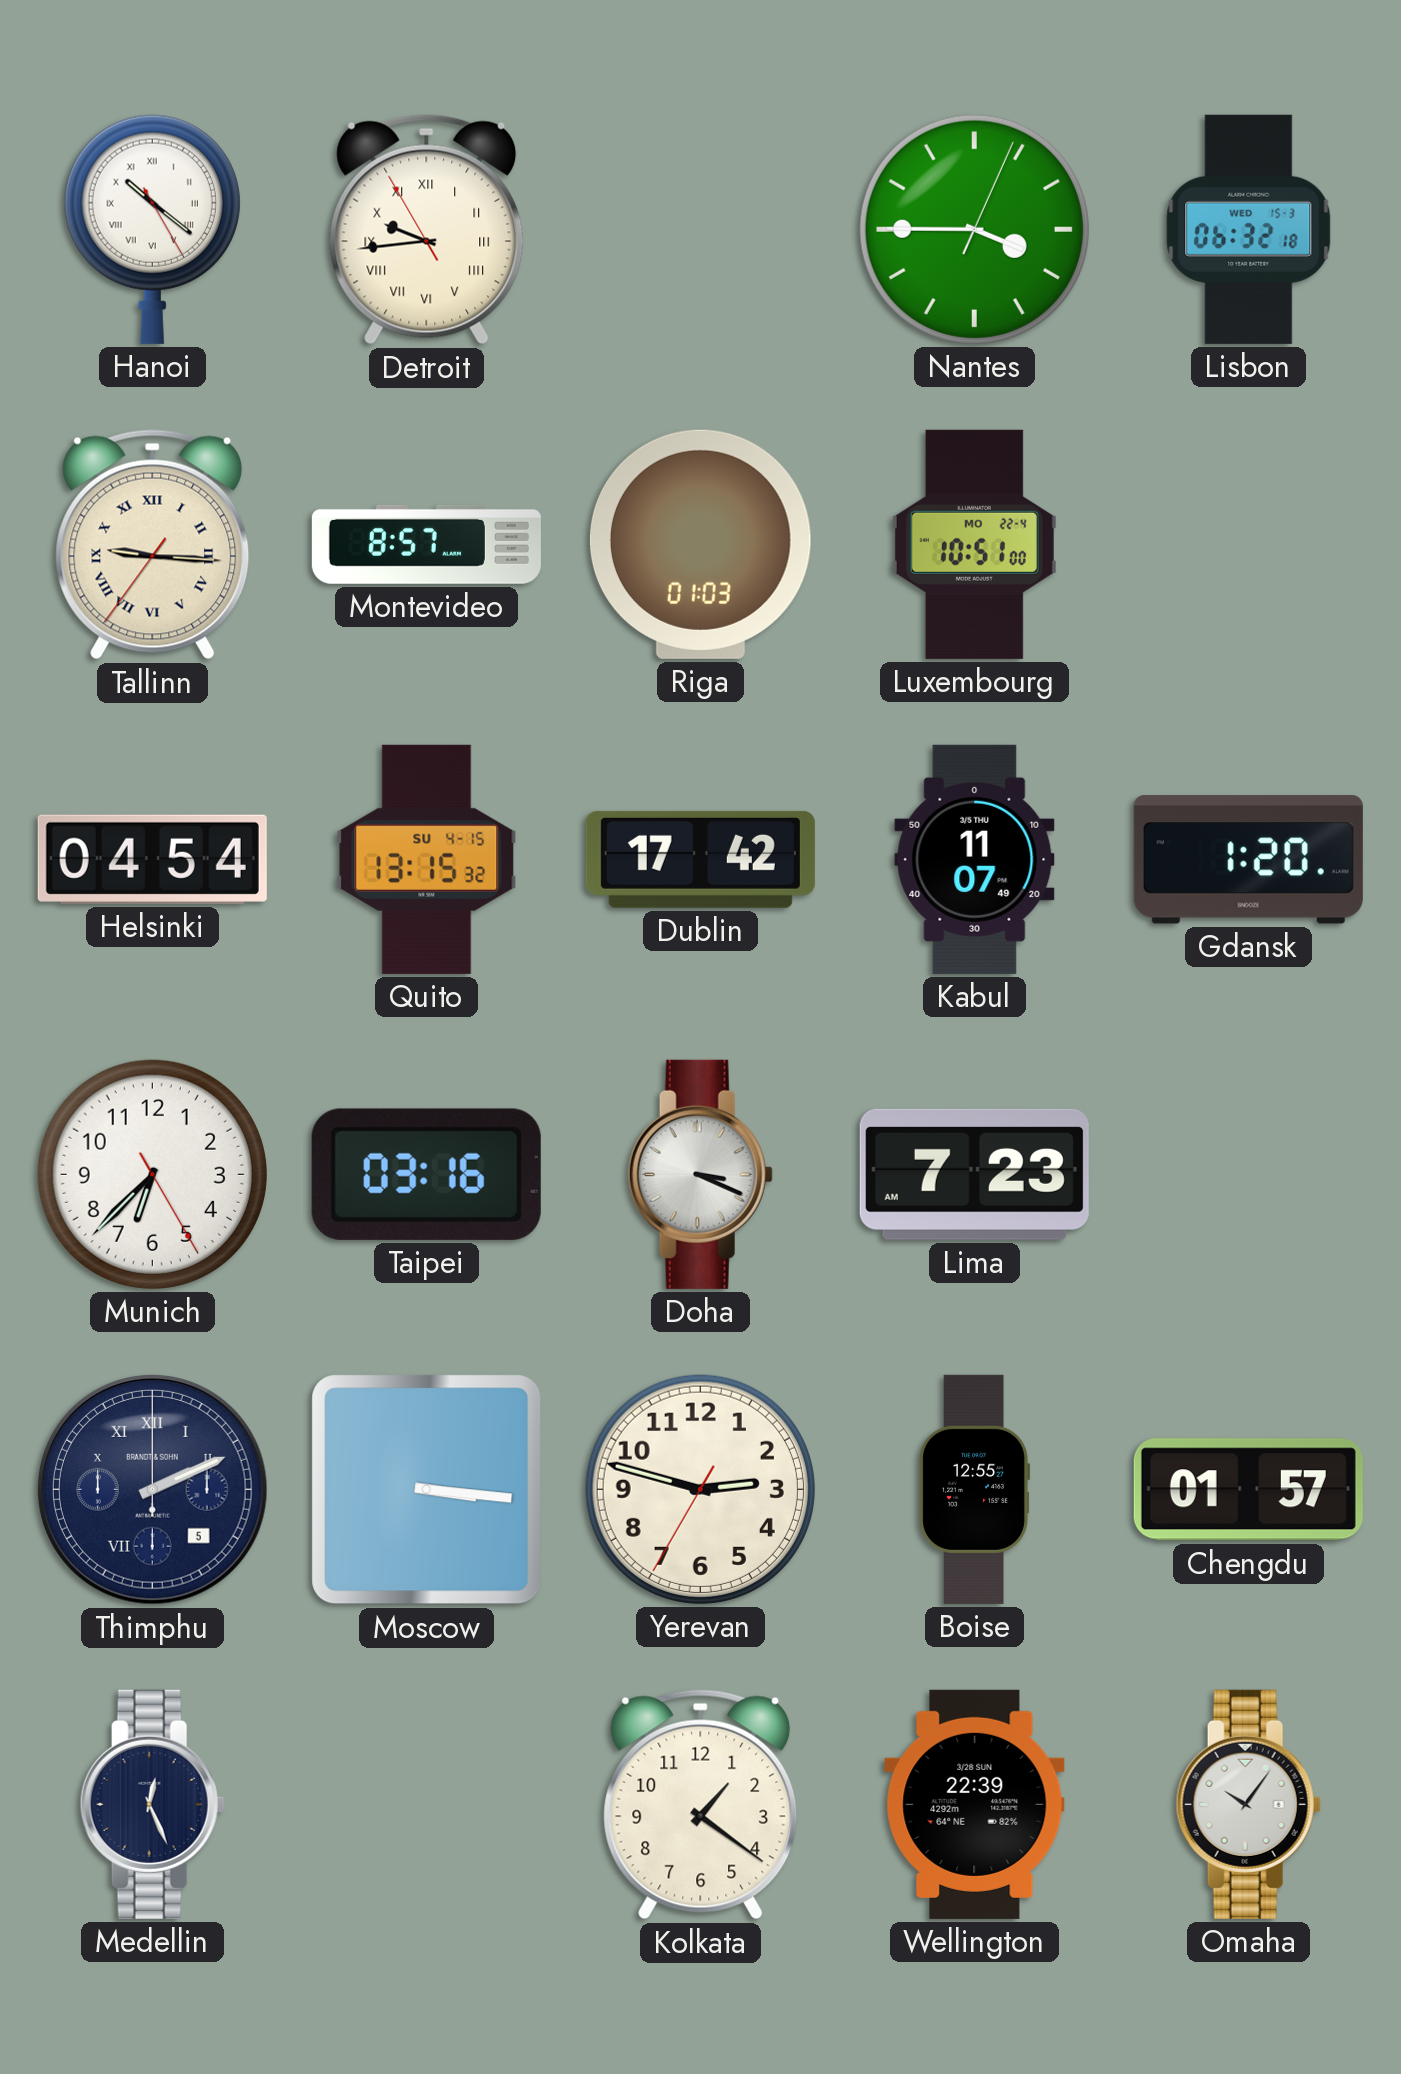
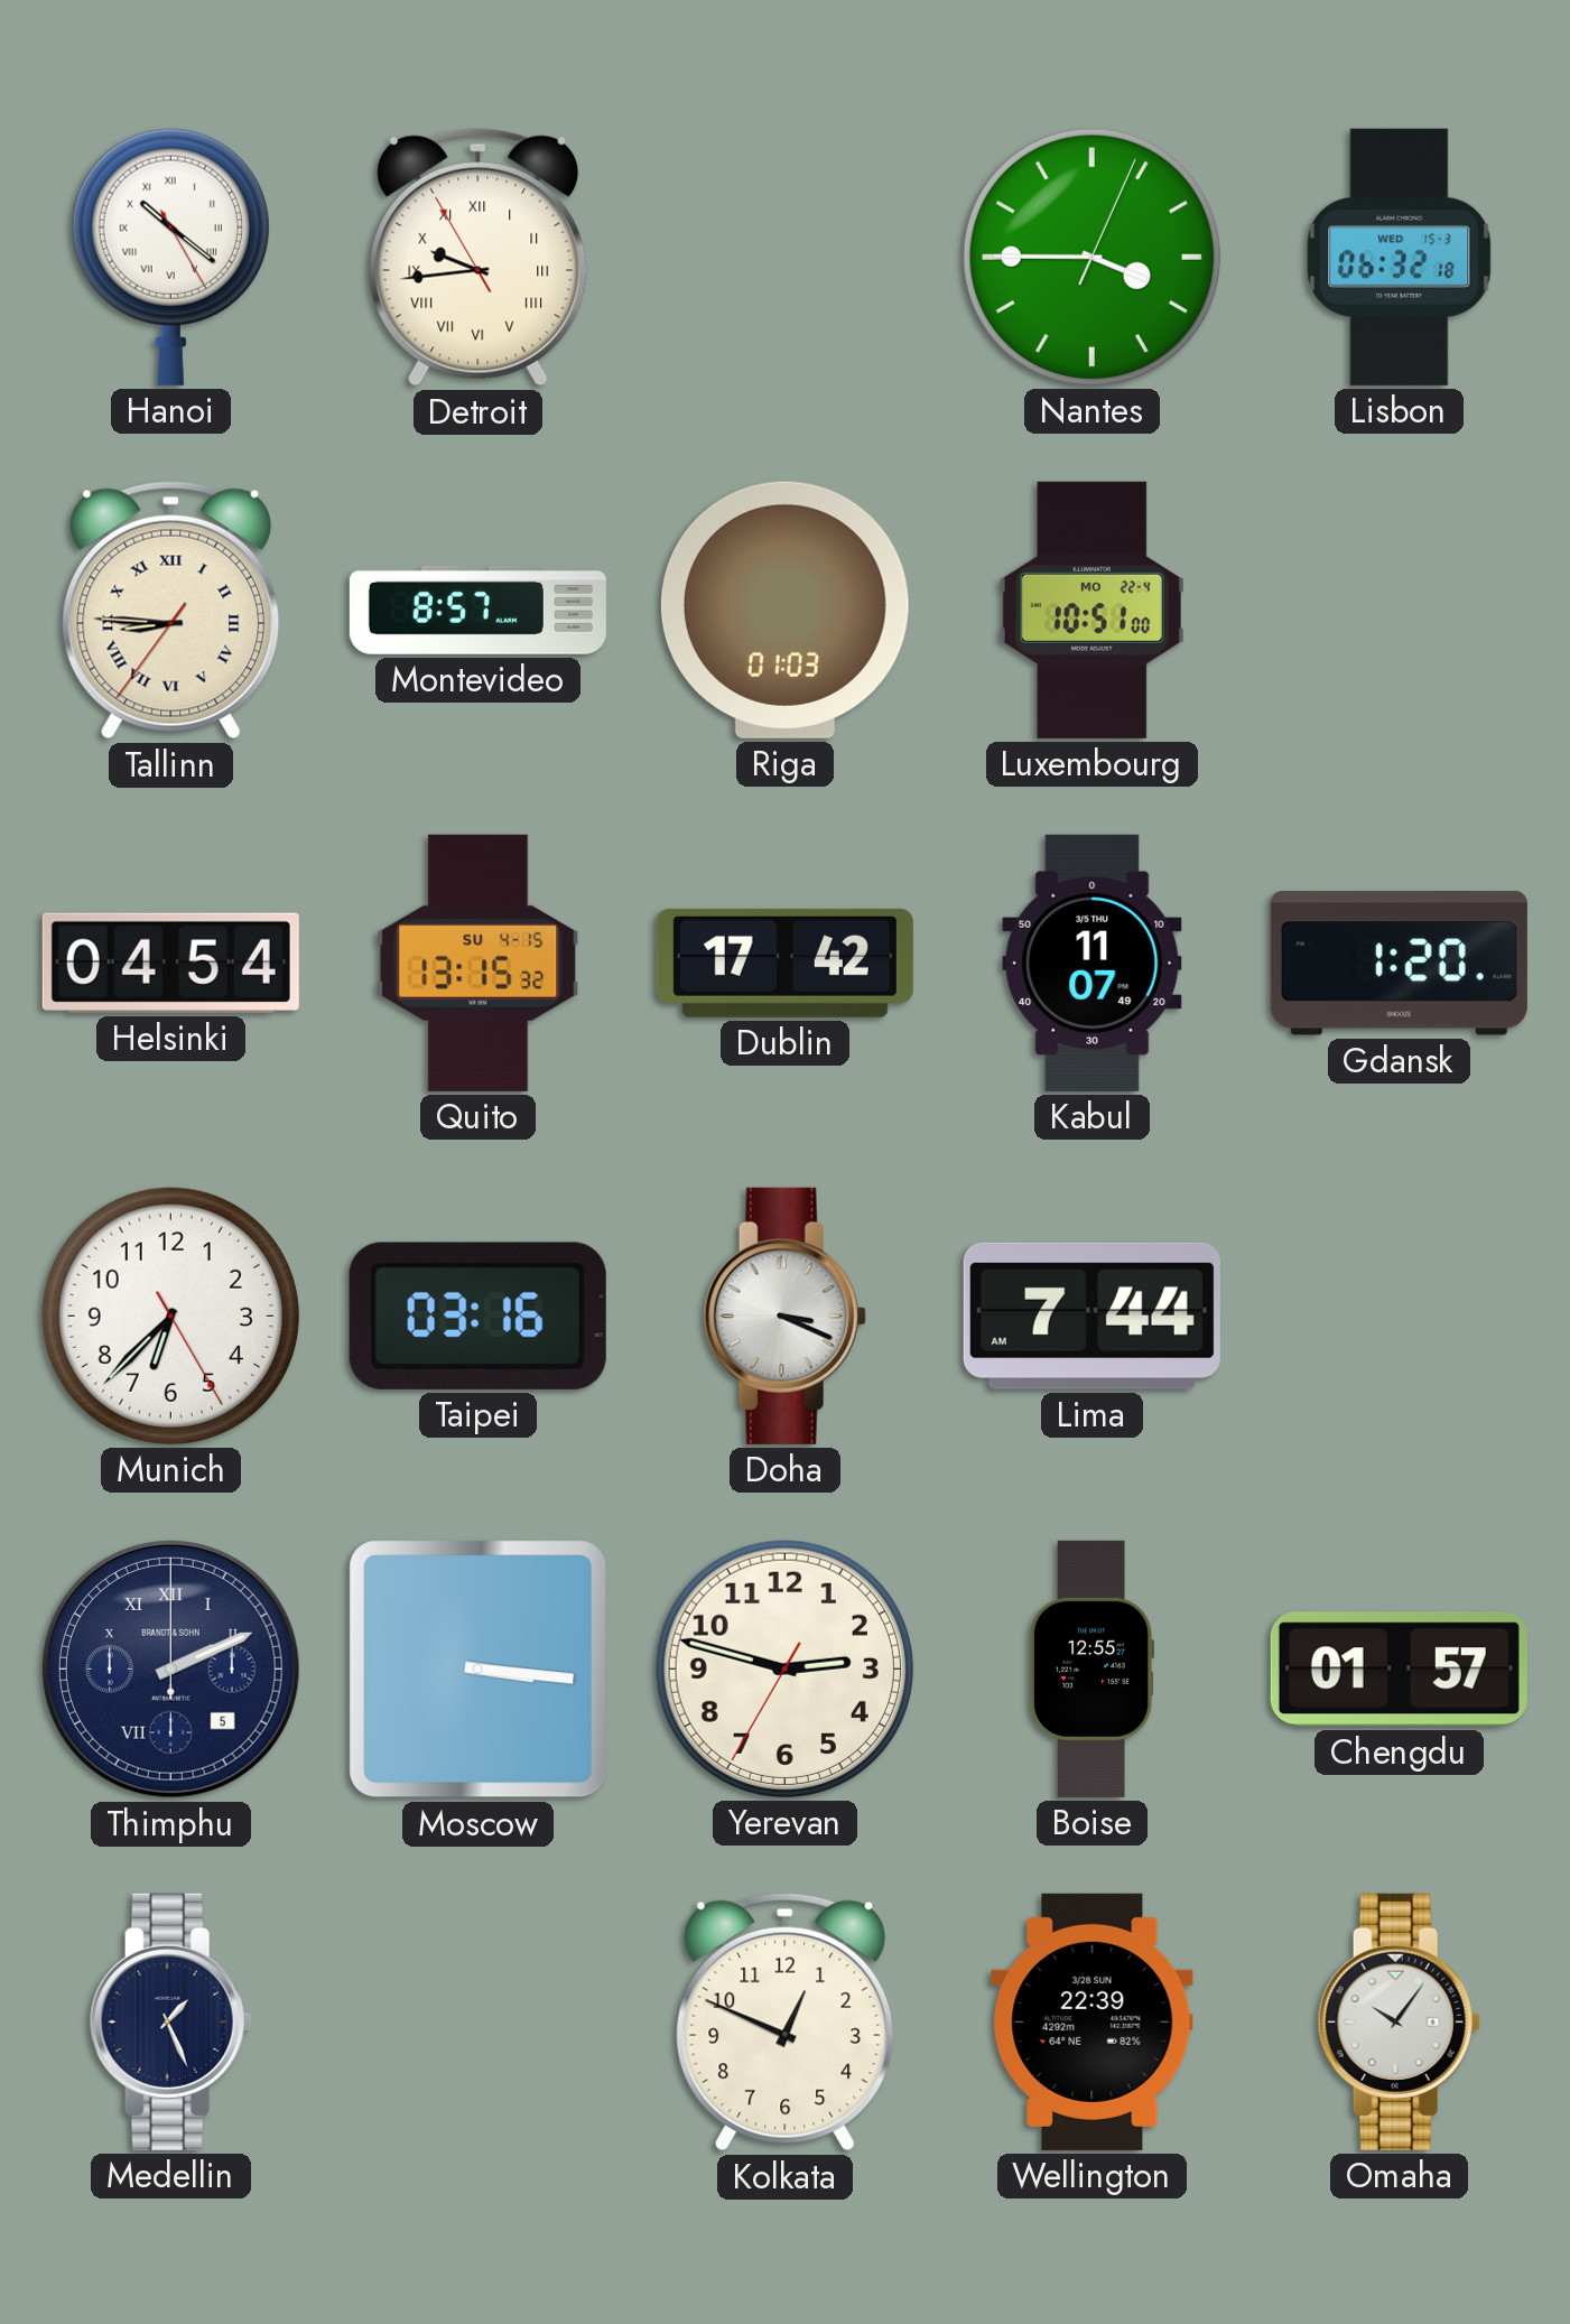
Tallinn: 9:15 -> 8:45 (171, 611)
Lima: 7:23 -> 7:44 (1091, 1316)
Medellin: 12:26 -> 1:26 (170, 2021)
Kolkata: 1:21 -> 12:49 (786, 2023)
